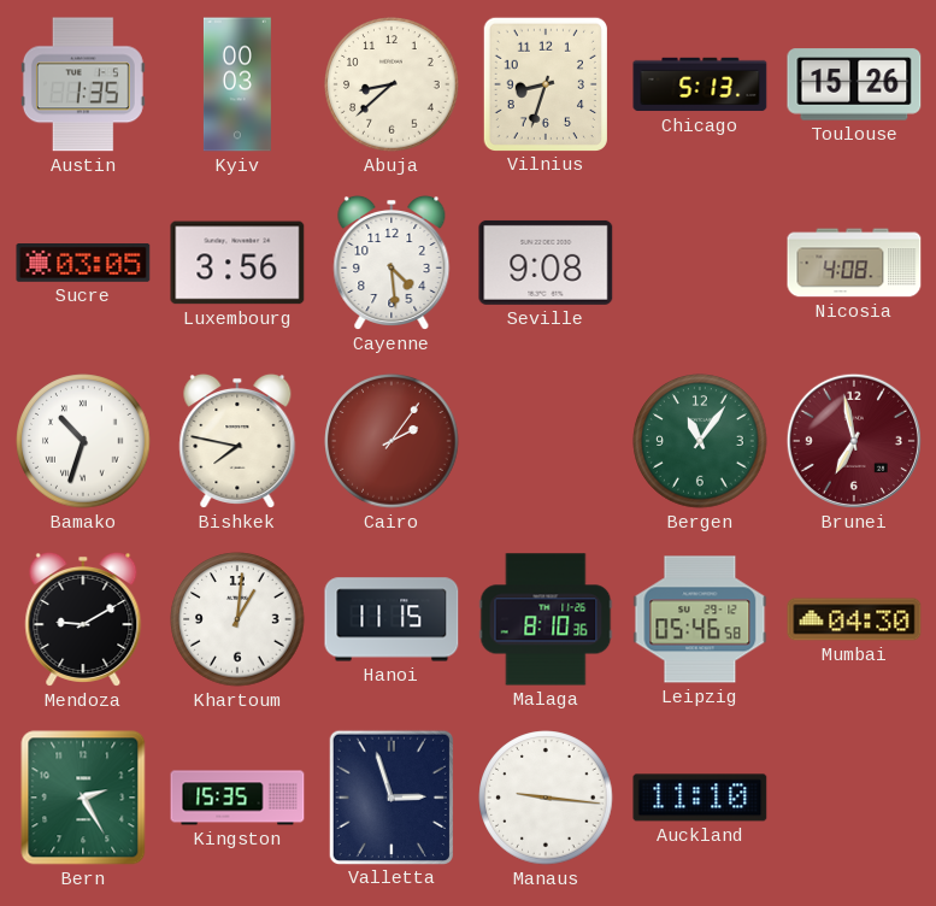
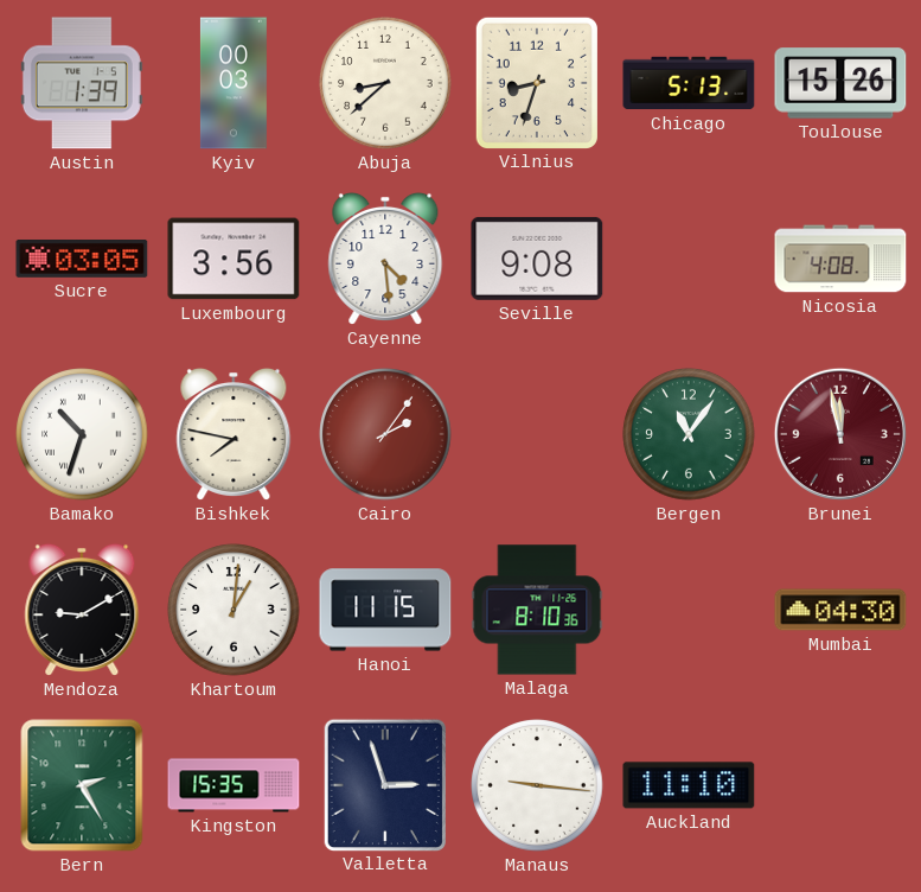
Austin: 1:35 -> 1:39 (82, 83)
Brunei: 6:58 -> 11:58 (840, 434)
Leipzig: 05:46 -> none (700, 619)
